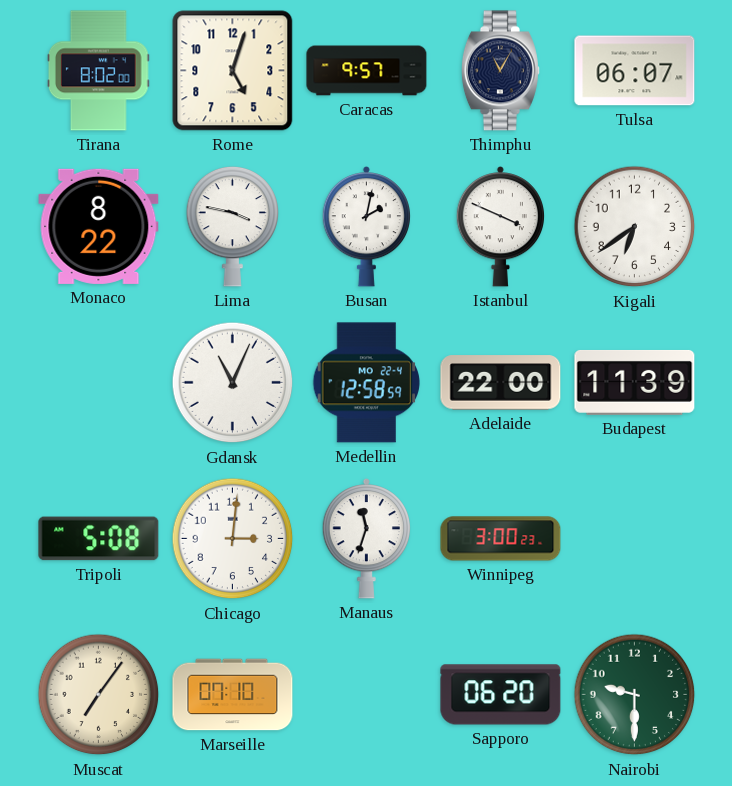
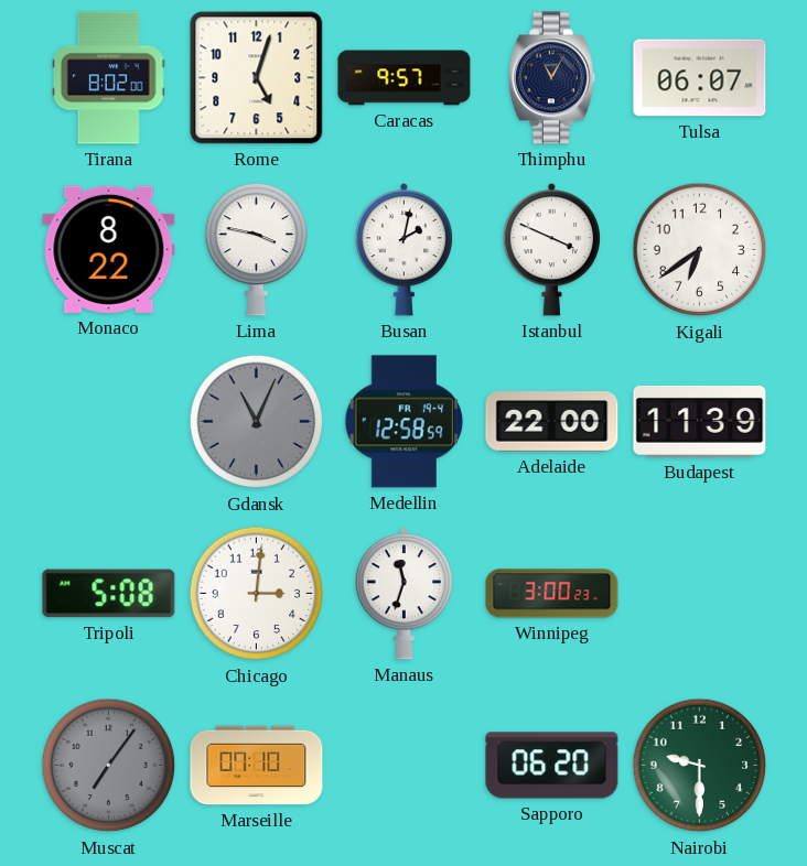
Gdansk dial: white -> grey (257, 422)
Medellin date: MO 22-4 -> FR 19-4 (403, 422)
Muscat dial: cream -> grey (109, 766)
